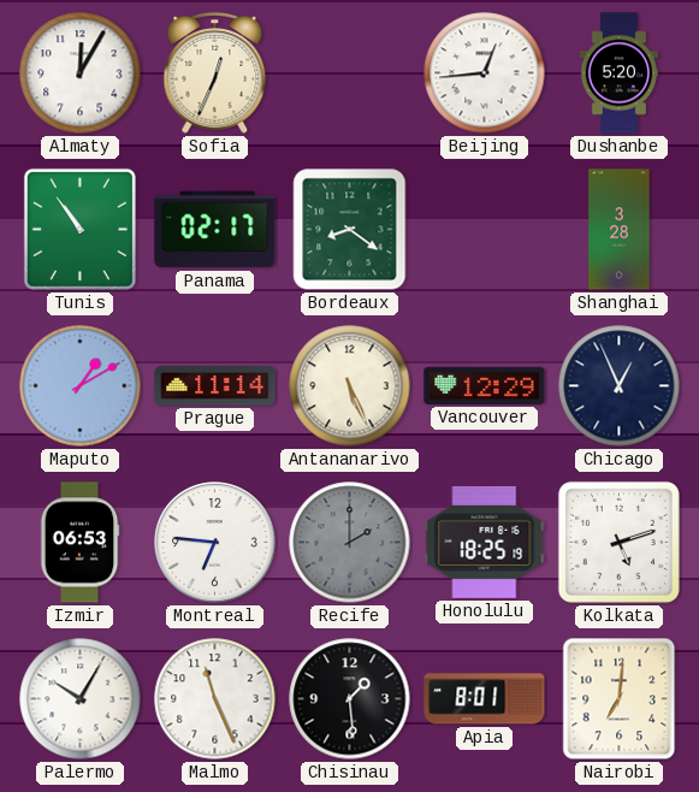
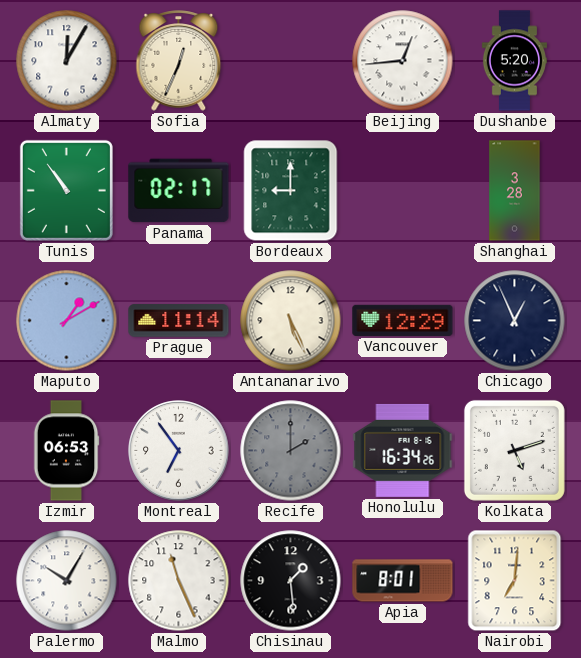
Bordeaux: 8:21 -> 9:00 (291, 191)
Montreal: 6:46 -> 6:54 (179, 451)
Honolulu: 18:25 -> 16:34 (403, 450)
